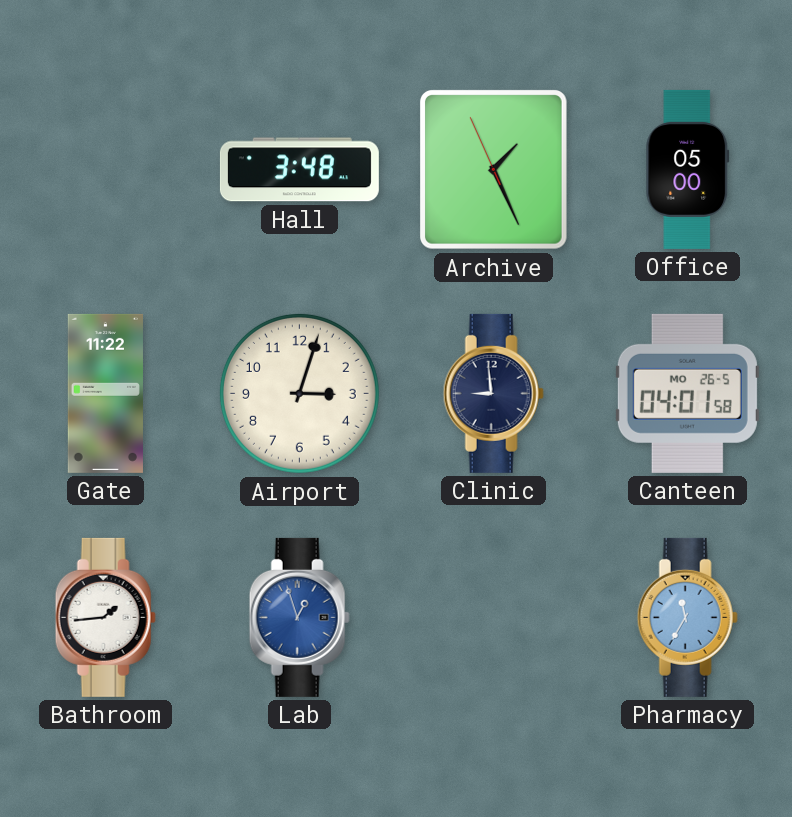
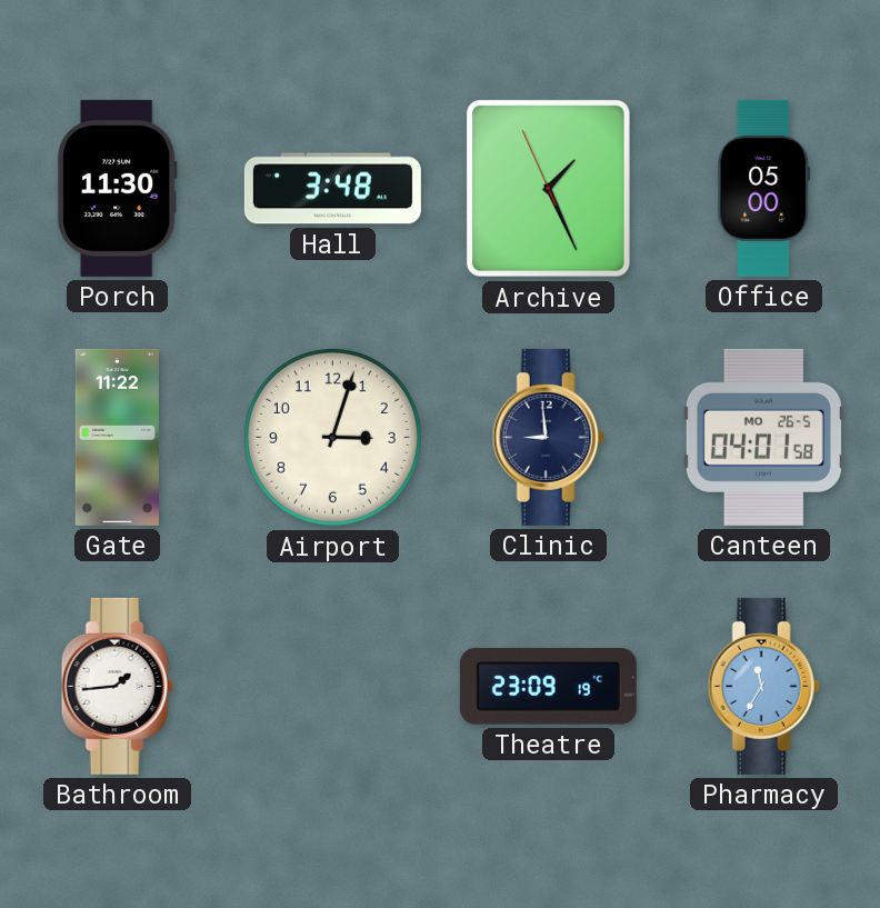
Porch: none -> 11:30 (117, 188)
Lab: 12:57 -> none (299, 617)
Theatre: none -> 23:09 (548, 687)
